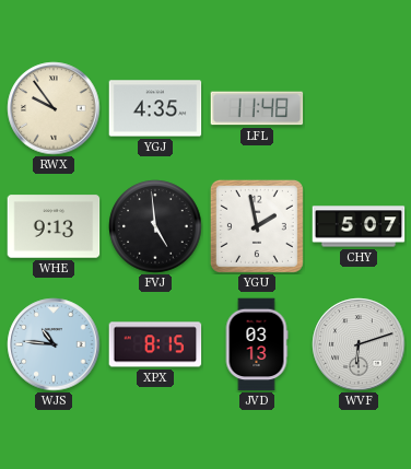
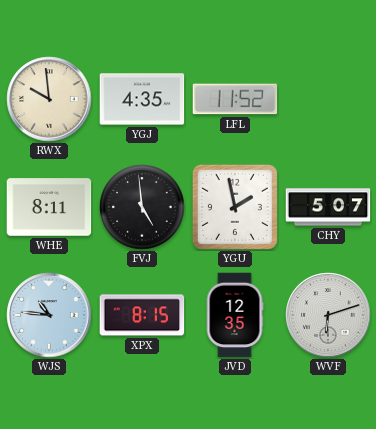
RWX: 9:54 -> 9:59 (49, 99)
LFL: 11:48 -> 11:52 (235, 99)
WHE: 9:13 -> 8:11 (49, 207)
JVD: 03:13 -> 12:35 (235, 315)
